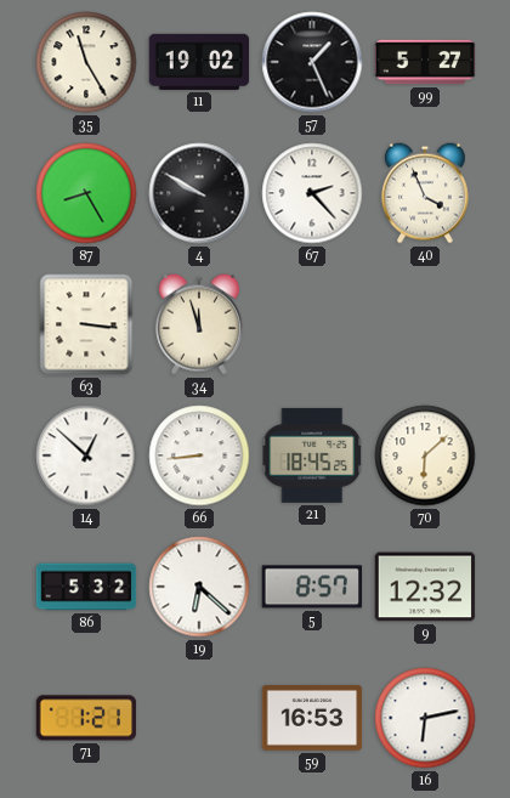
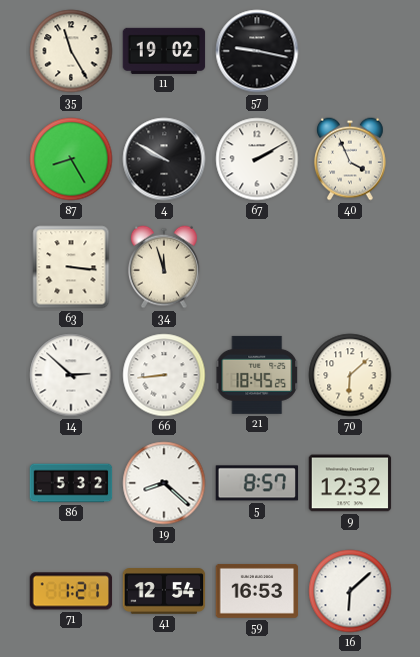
57: 1:26 -> 9:17 (257, 51)
99: 5:27 -> none (425, 62)
67: 2:23 -> 2:10 (257, 159)
14: 12:52 -> 2:52 (71, 375)
19: 6:22 -> 8:22 (164, 483)
41: none -> 12:54 (164, 591)
16: 6:13 -> 6:08 (350, 591)
